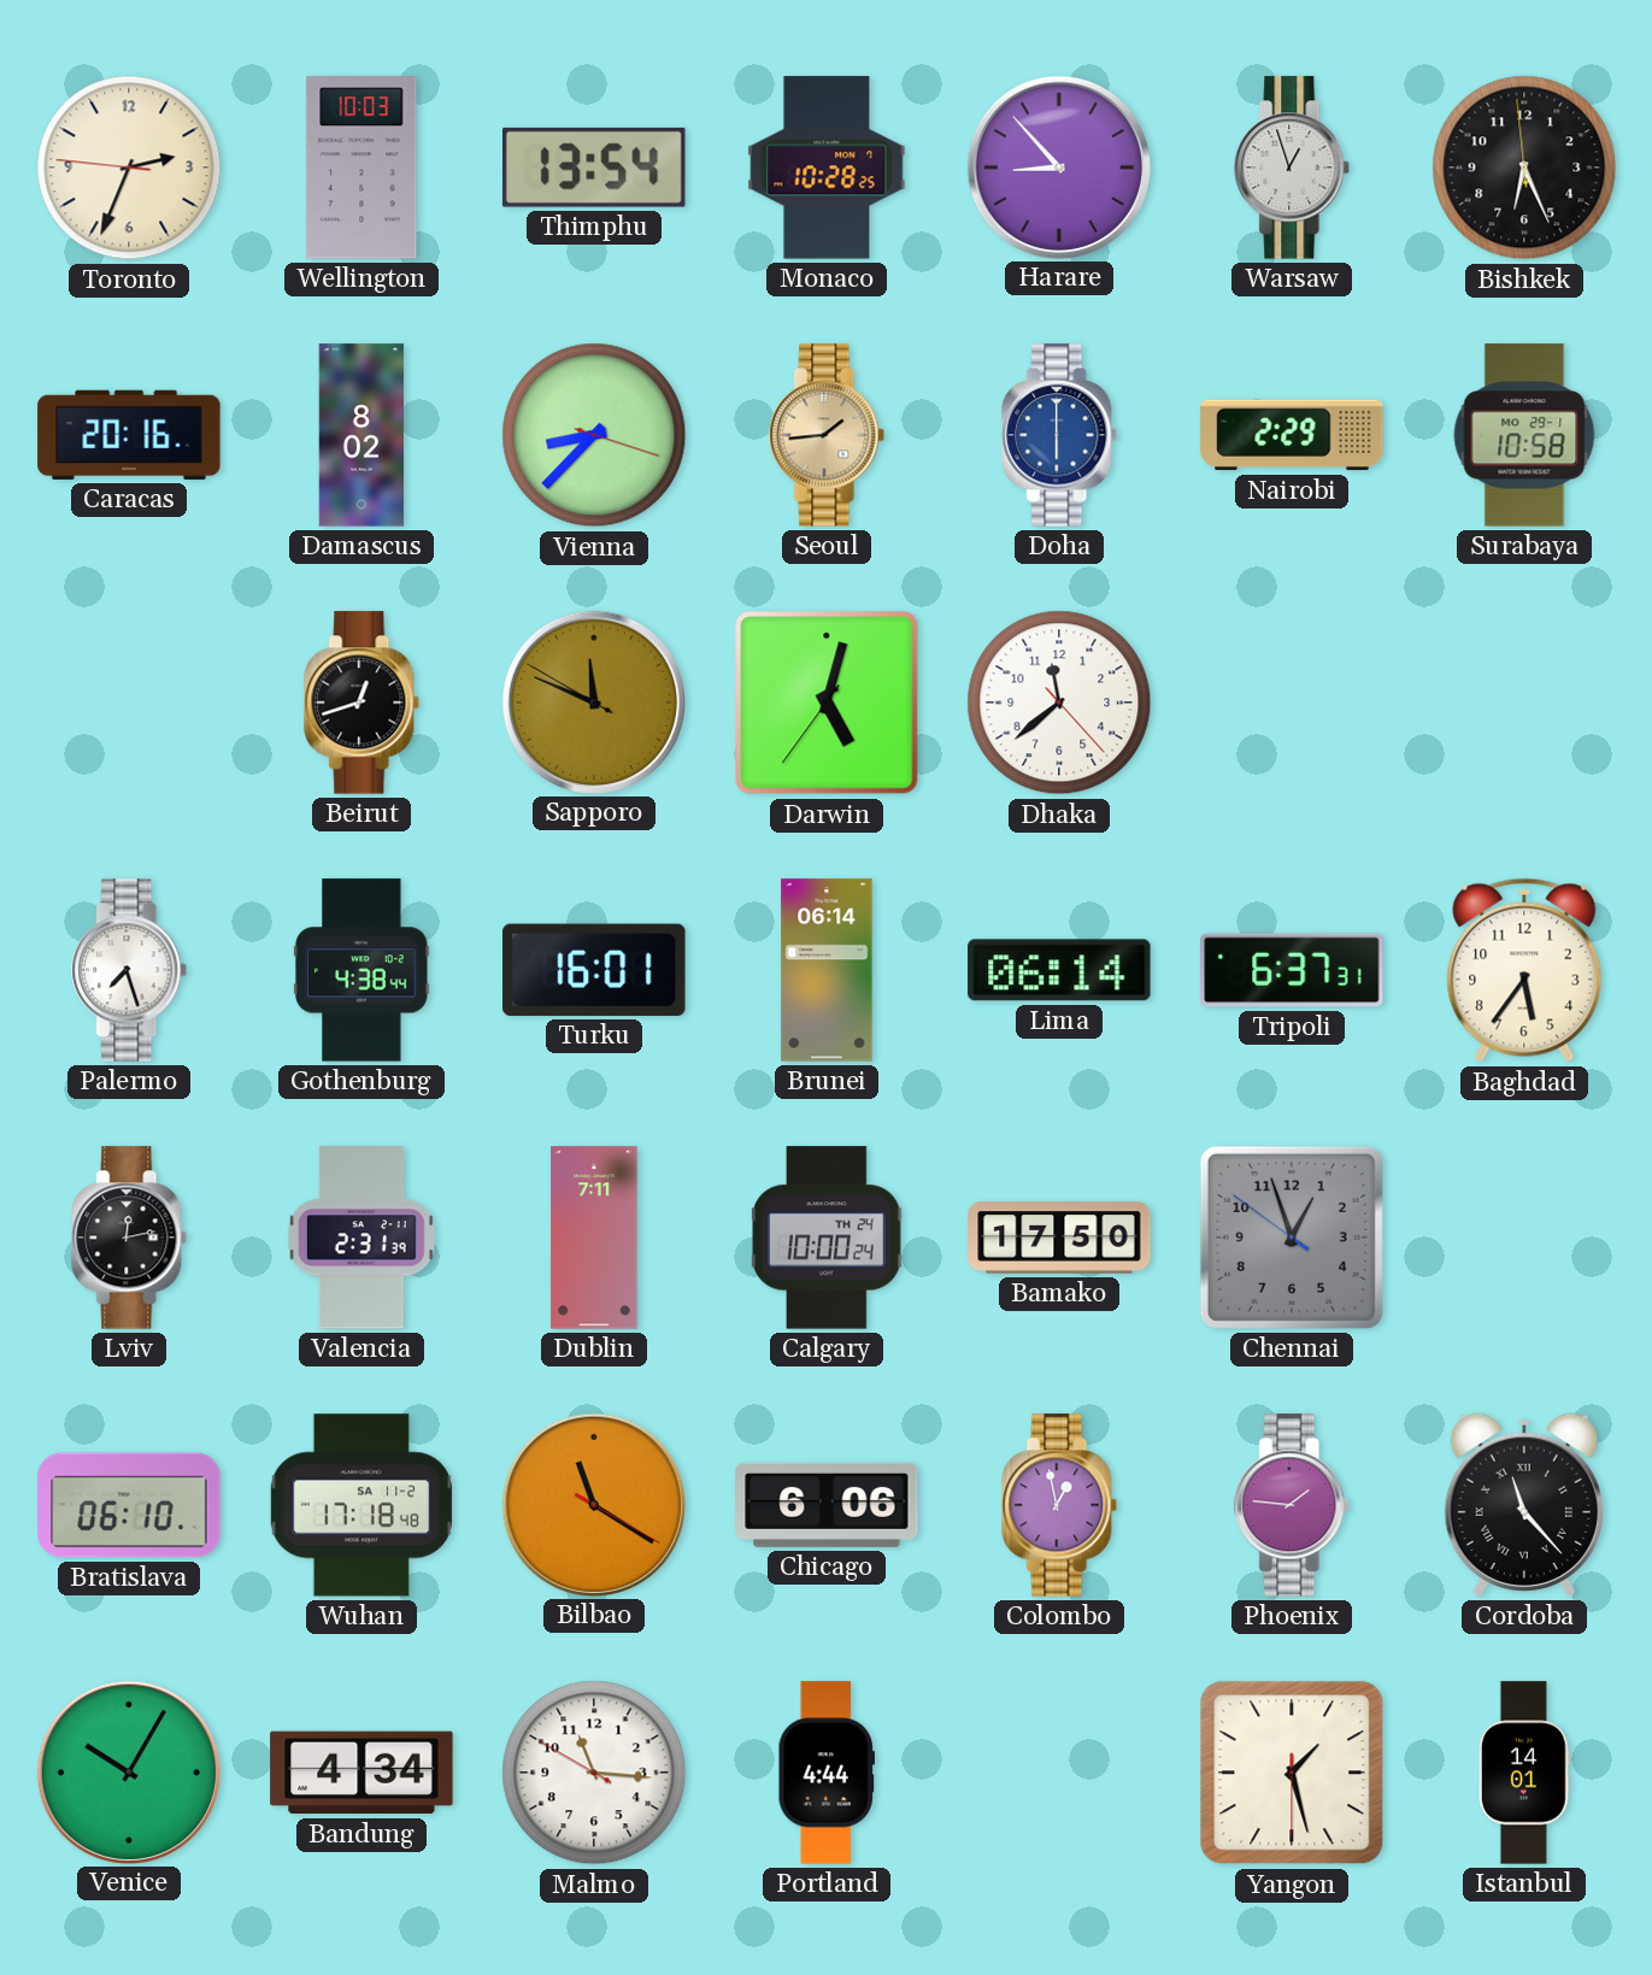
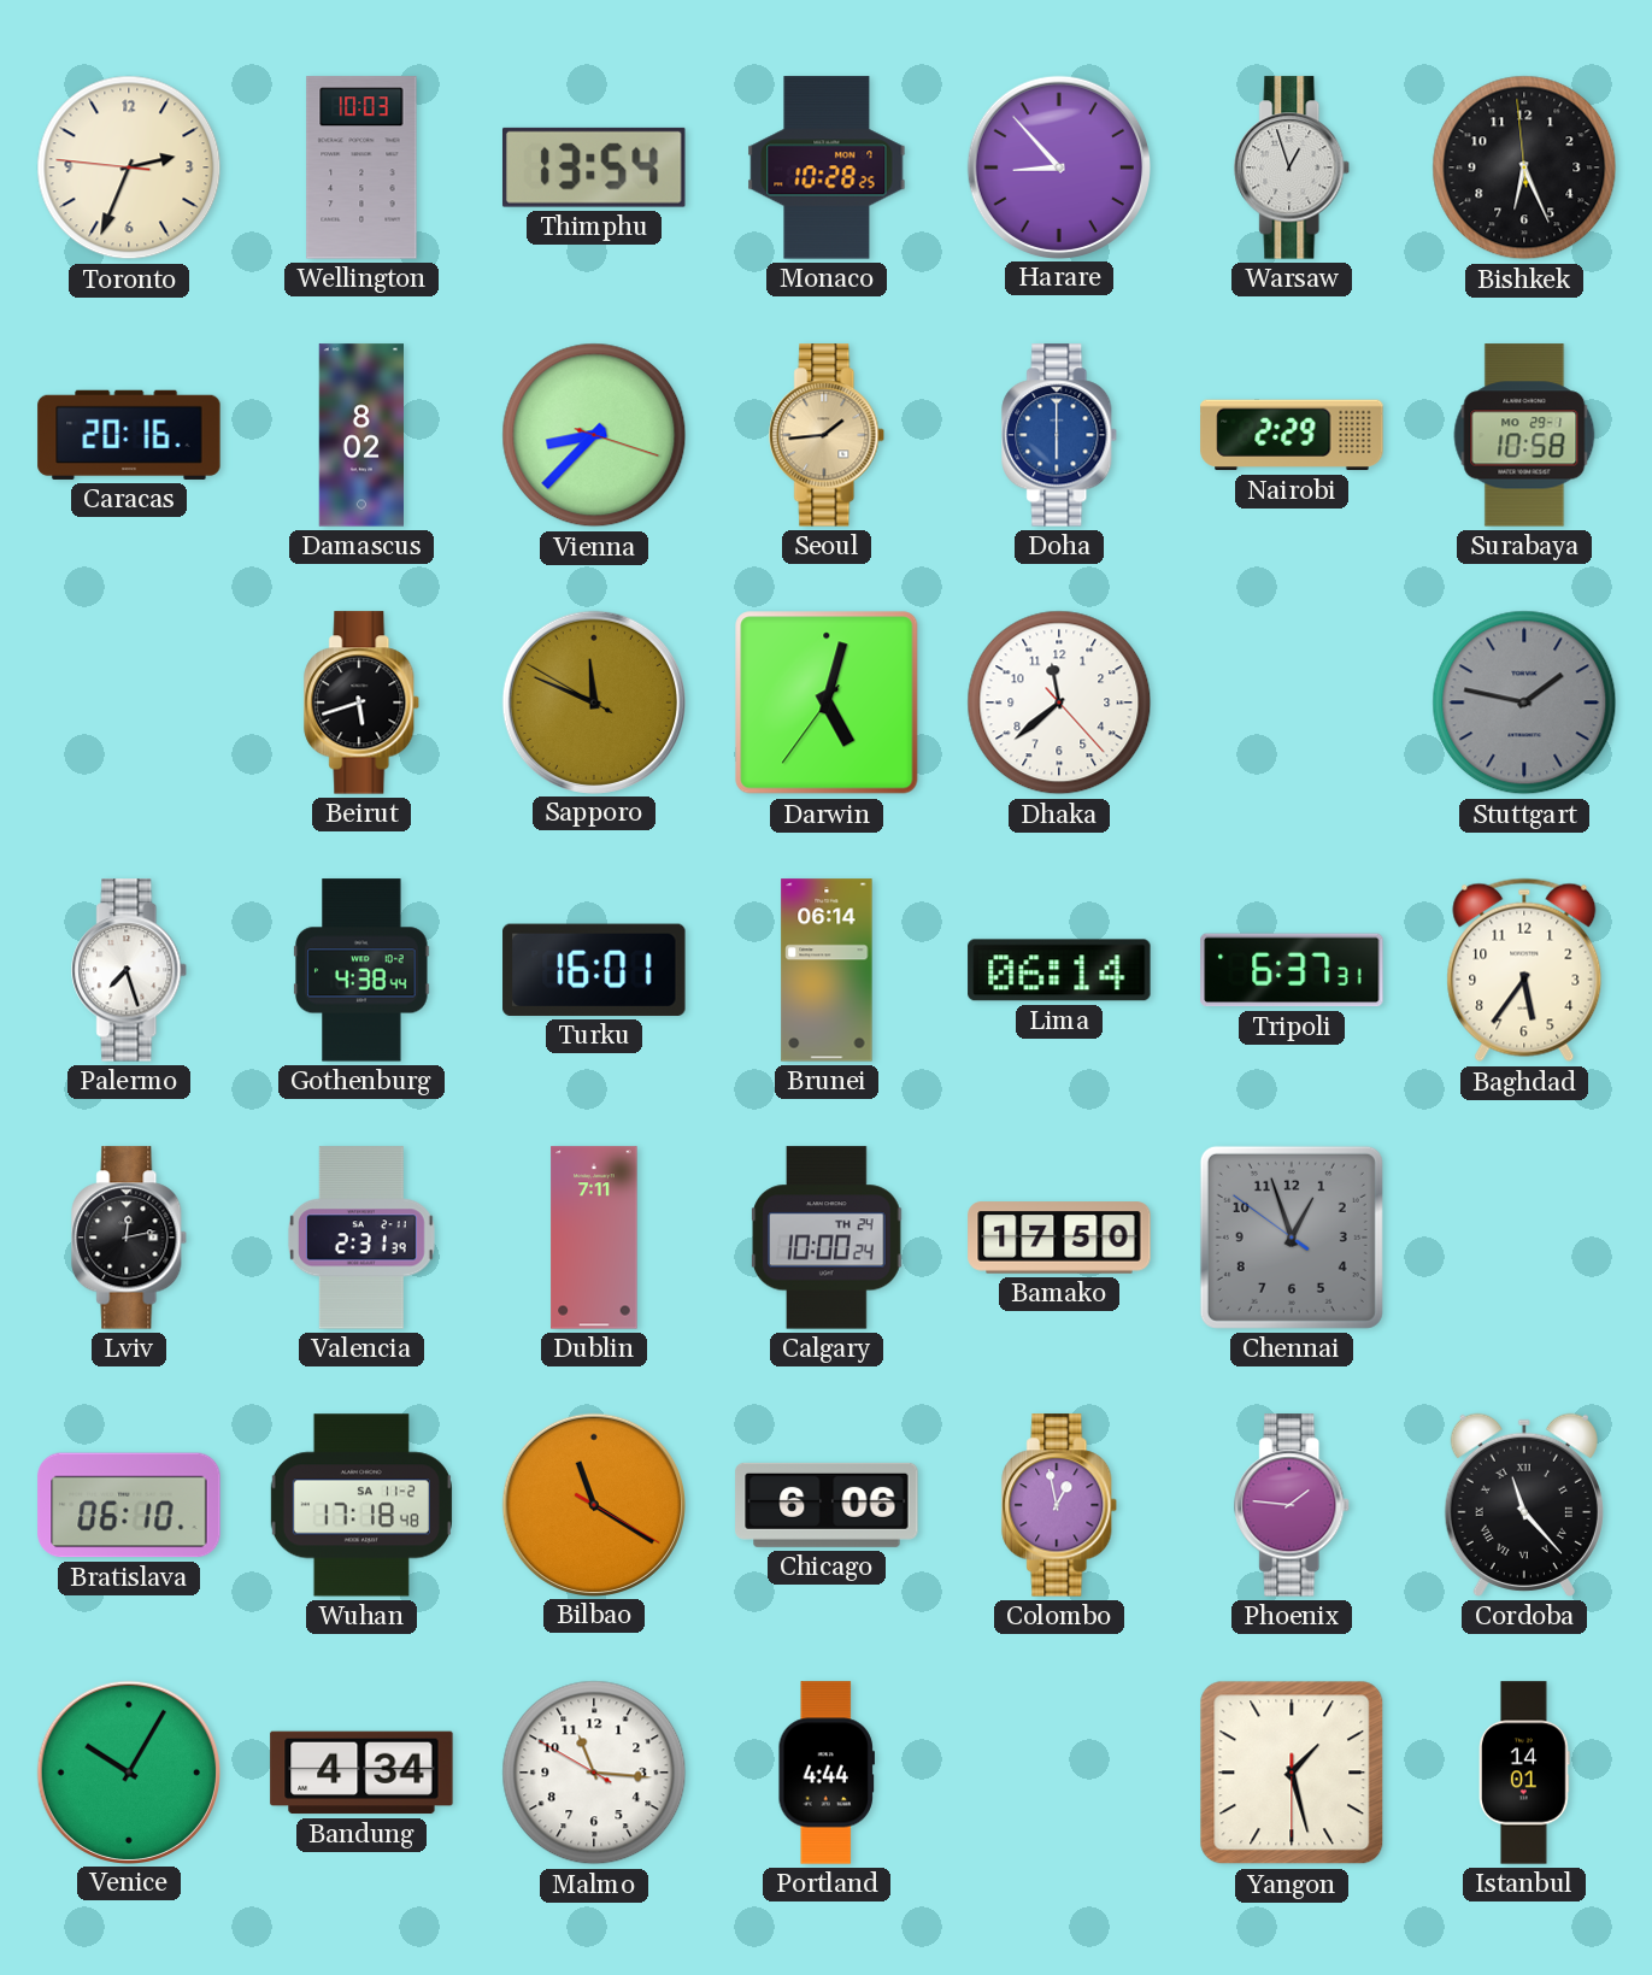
Beirut: 12:42 -> 5:42 (363, 703)
Stuttgart: none -> 1:47 (1524, 703)
